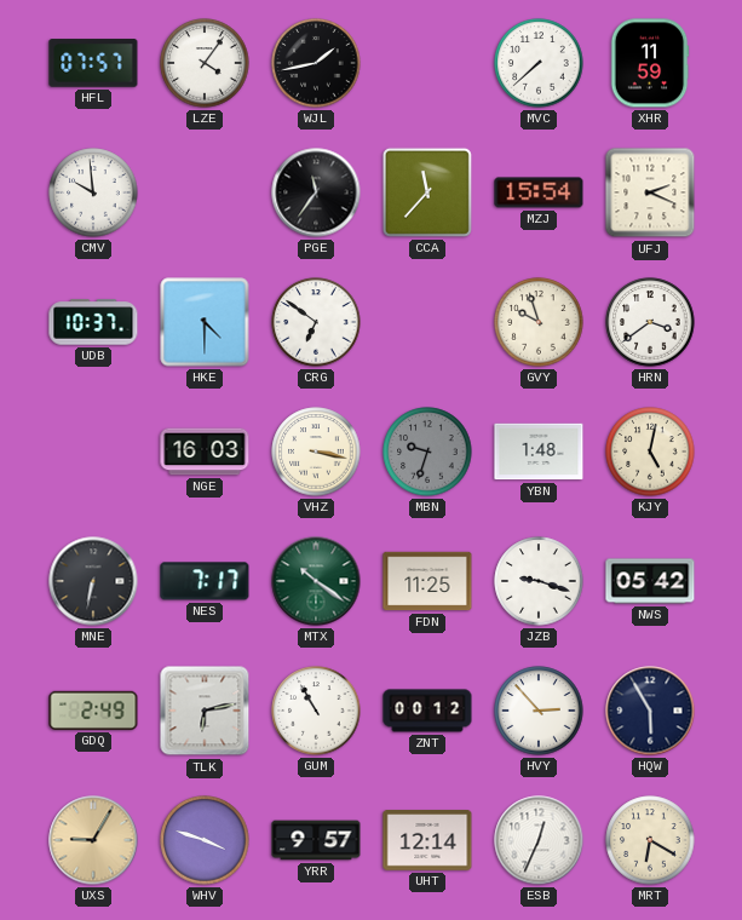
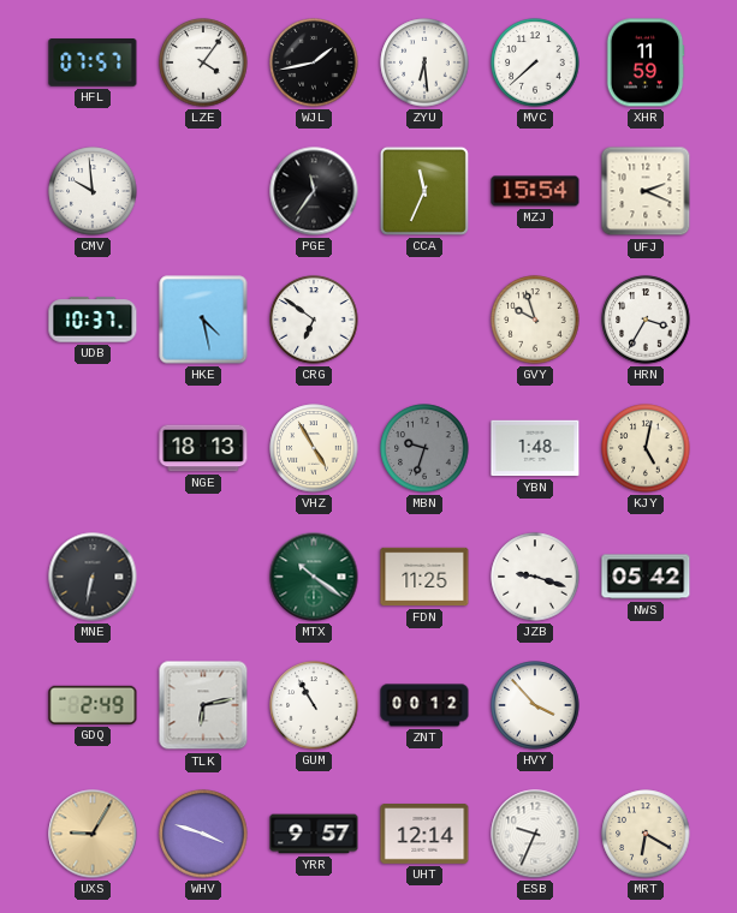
ZYU: none -> 6:29 (424, 62)
CCA: 11:37 -> 11:34 (424, 191)
HKE: 4:30 -> 4:28 (203, 320)
HRN: 3:39 -> 3:35 (646, 320)
NGE: 16:03 -> 18:13 (203, 448)
VHZ: 3:17 -> 4:55 (314, 448)
NES: 7:17 -> none (205, 581)
HVY: 2:53 -> 3:53 (535, 705)
HQW: 5:55 -> none (650, 711)
ESB: 12:34 -> 9:34 (535, 834)
